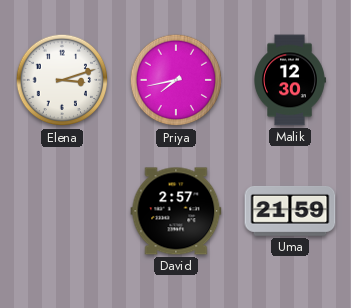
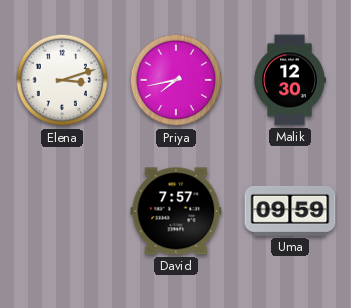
David: 2:57 -> 7:57 (176, 211)
Uma: 21:59 -> 09:59 (290, 211)
